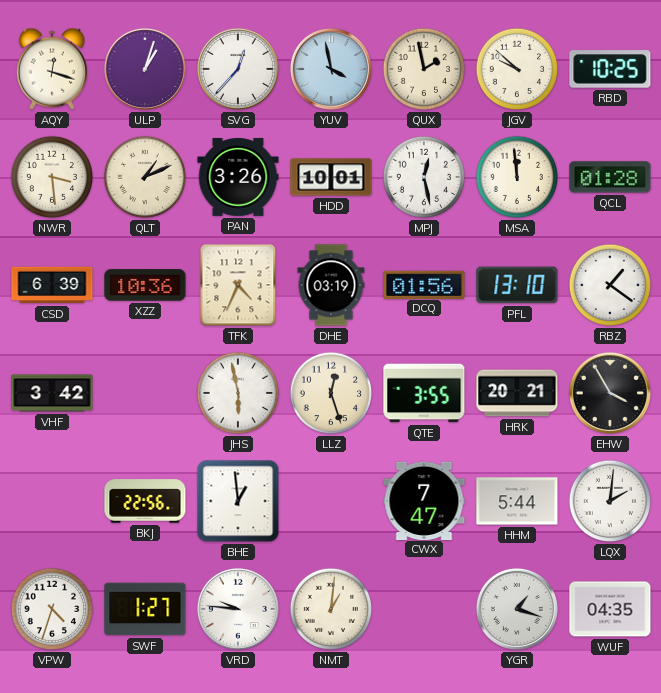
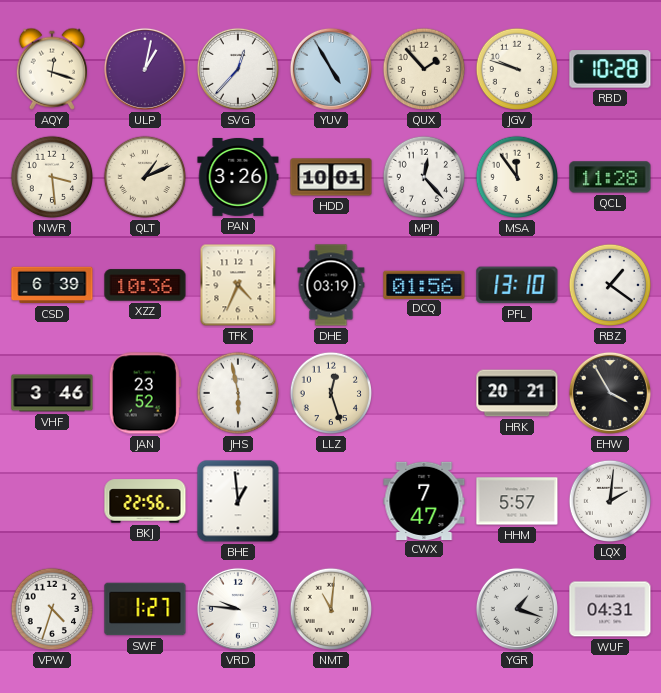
ULP: 1:03 -> 1:02 (145, 69)
YUV: 3:58 -> 4:55 (331, 69)
QUX: 1:58 -> 1:53 (424, 69)
JGV: 9:52 -> 9:48 (517, 69)
RBD: 10:25 -> 10:28 (610, 69)
MPJ: 12:28 -> 12:23 (424, 177)
MSA: 11:59 -> 11:54 (517, 177)
QCL: 01:28 -> 11:28 (610, 177)
VHF: 3:42 -> 3:46 (52, 393)
JAN: none -> 23:52 (145, 393)
QTE: 3:55 -> none (424, 393)
HHM: 5:44 -> 5:57 (517, 501)
NMT: 1:01 -> 11:01 (331, 609)
WUF: 04:35 -> 04:31 (610, 609)
